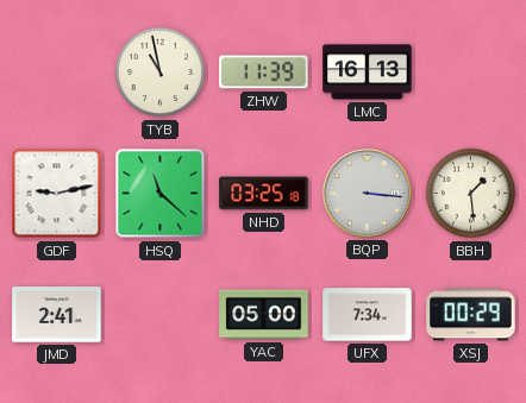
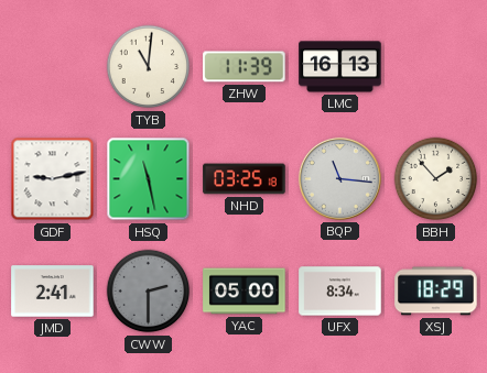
TYB: 10:58 -> 11:01 (149, 67)
HSQ: 11:22 -> 11:28 (149, 179)
BQP: 3:16 -> 11:16 (339, 178)
BBH: 1:29 -> 1:53 (436, 179)
CWW: none -> 2:30 (149, 292)
UFX: 7:34 -> 8:34 (340, 292)
XSJ: 00:29 -> 18:29 (436, 292)
